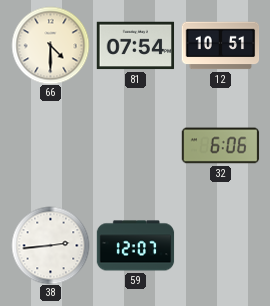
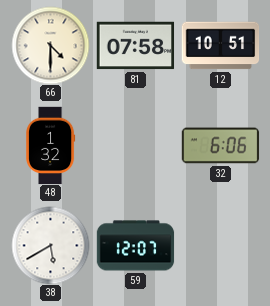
81: 07:54 -> 07:58 (135, 46)
48: none -> 1:32 (51, 145)
38: 2:44 -> 5:40 (50, 245)
